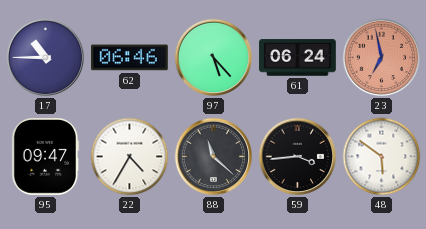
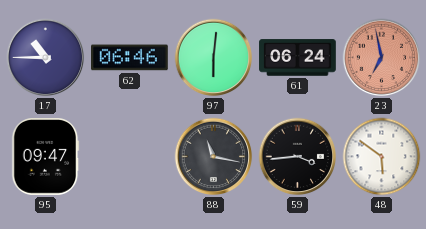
97: 5:23 -> 6:01 (214, 58)
22: 4:35 -> none (130, 157)
88: 11:22 -> 11:17 (214, 157)
